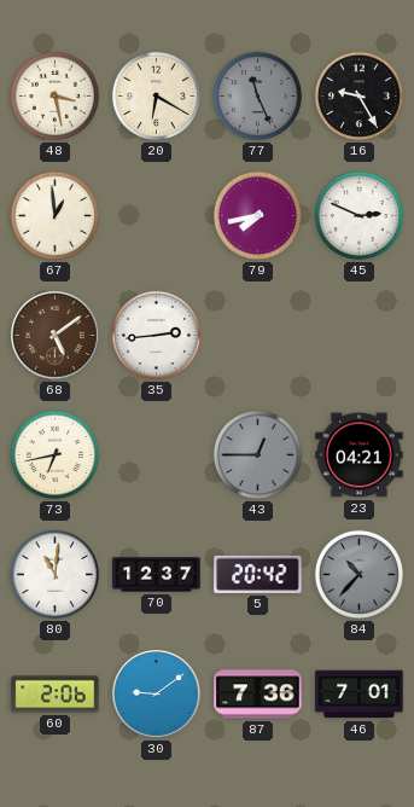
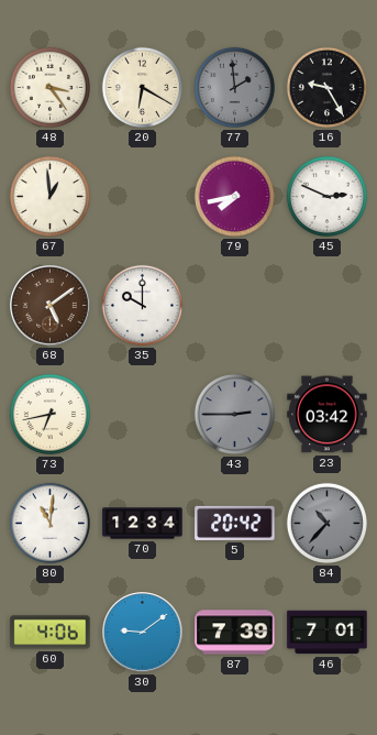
48: 3:28 -> 3:24 (49, 87)
77: 11:26 -> 1:59 (234, 87)
35: 2:44 -> 10:00 (142, 305)
43: 12:45 -> 2:45 (234, 414)
23: 04:21 -> 03:42 (328, 415)
70: 12:37 -> 12:34 (143, 524)
60: 2:06 -> 4:06 (51, 633)
87: 7:36 -> 7:39 (235, 633)
